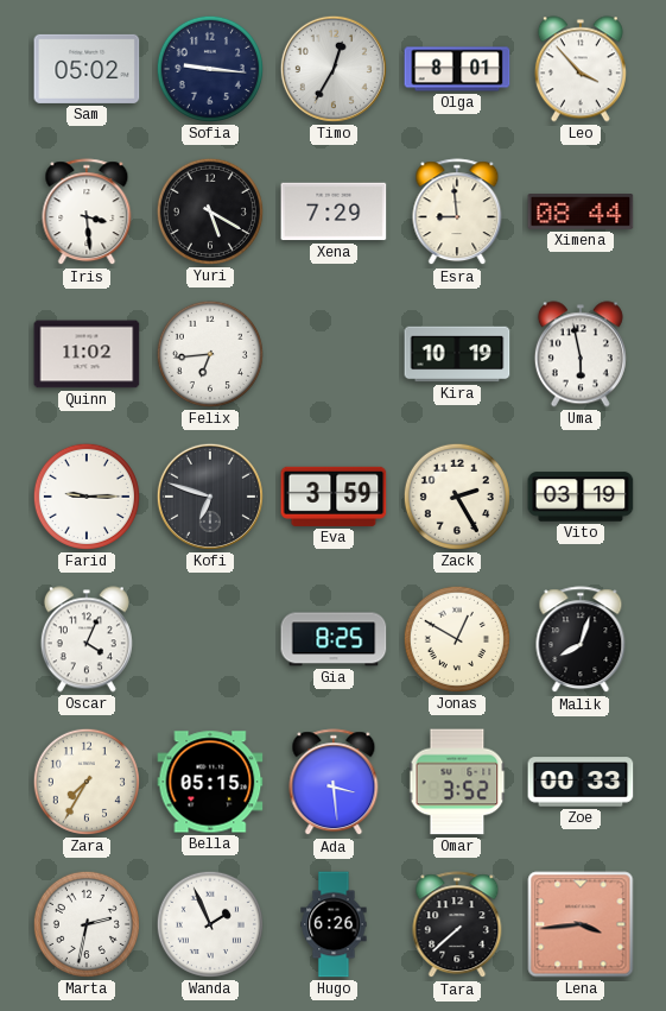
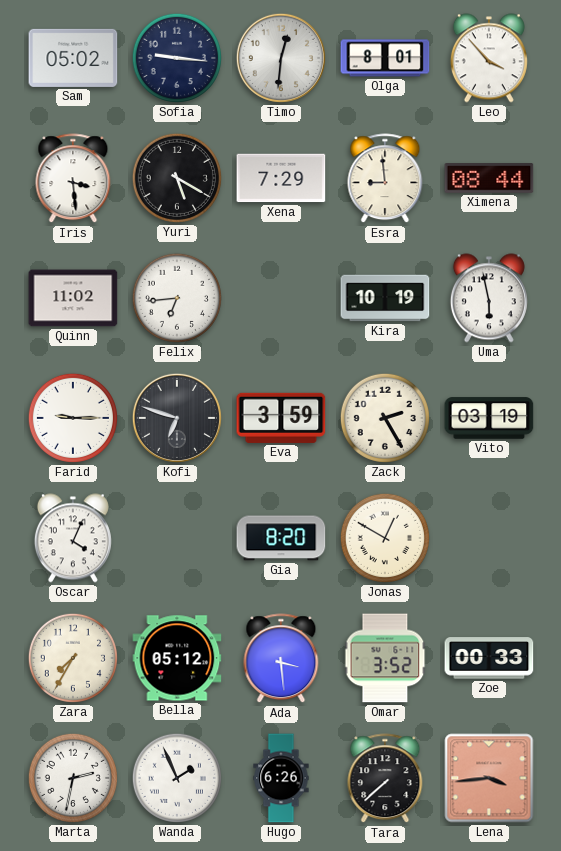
Timo: 12:35 -> 12:31 (281, 58)
Gia: 8:25 -> 8:20 (281, 538)
Malik: 8:03 -> none (581, 640)
Bella: 05:15 -> 05:12 (177, 658)
